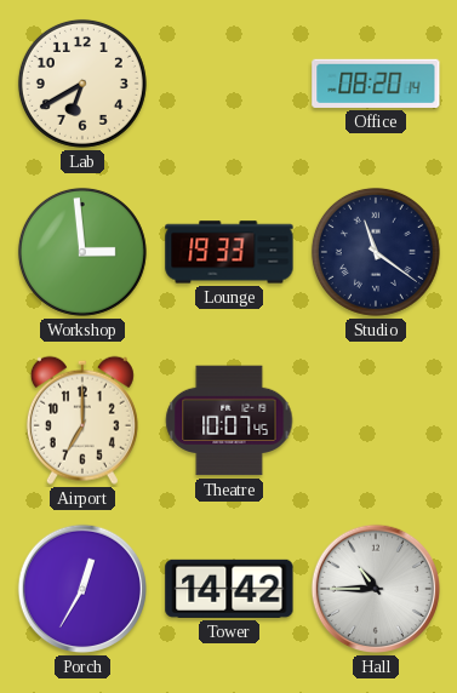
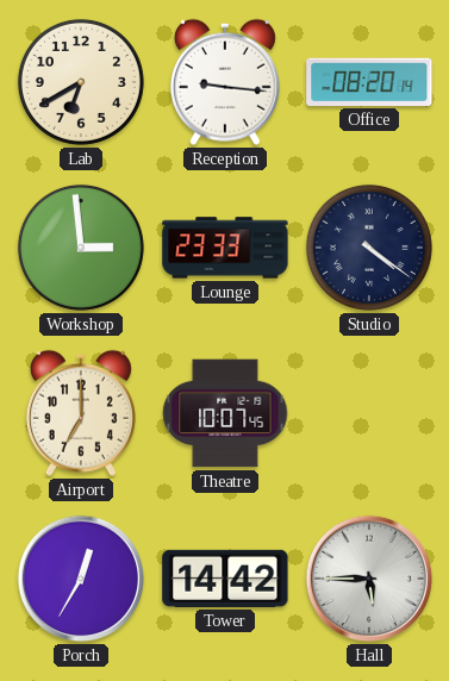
Reception: none -> 9:16 (225, 82)
Lounge: 19:33 -> 23:33 (225, 248)
Studio: 11:21 -> 4:21 (369, 248)
Hall: 10:45 -> 5:45 (369, 579)
